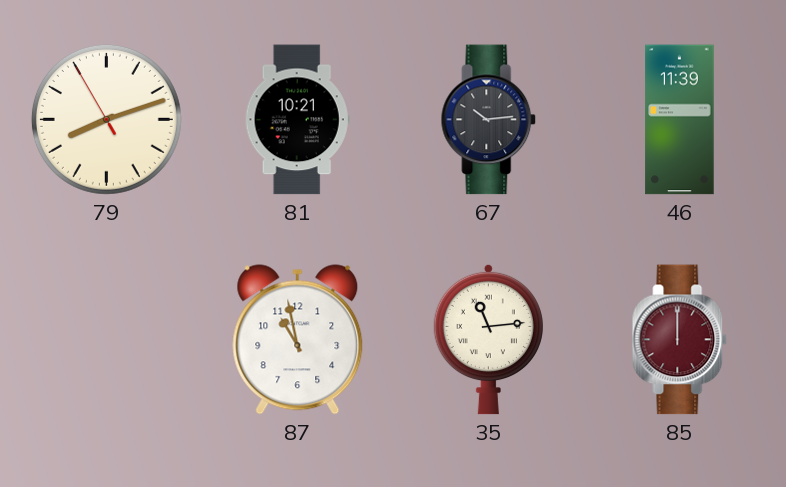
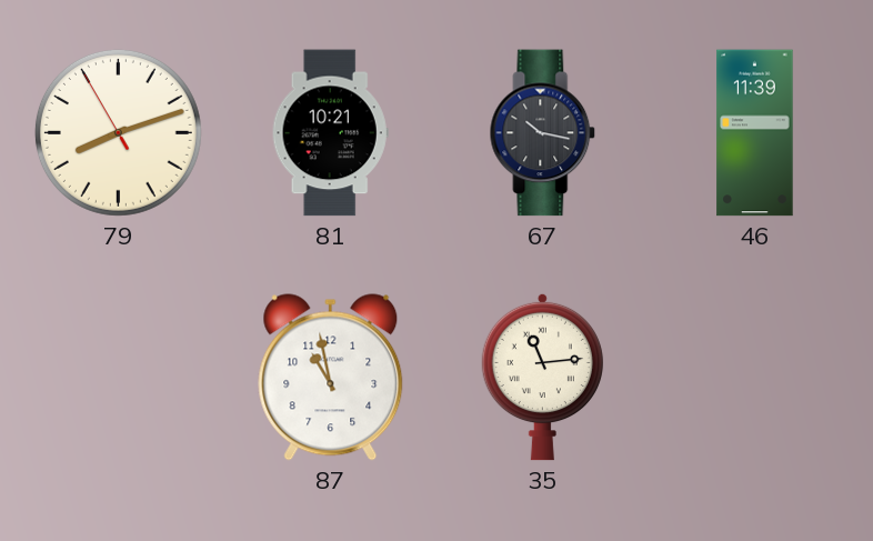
67: 10:14 -> 10:17 (543, 133)
85: 12:00 -> none (680, 340)
